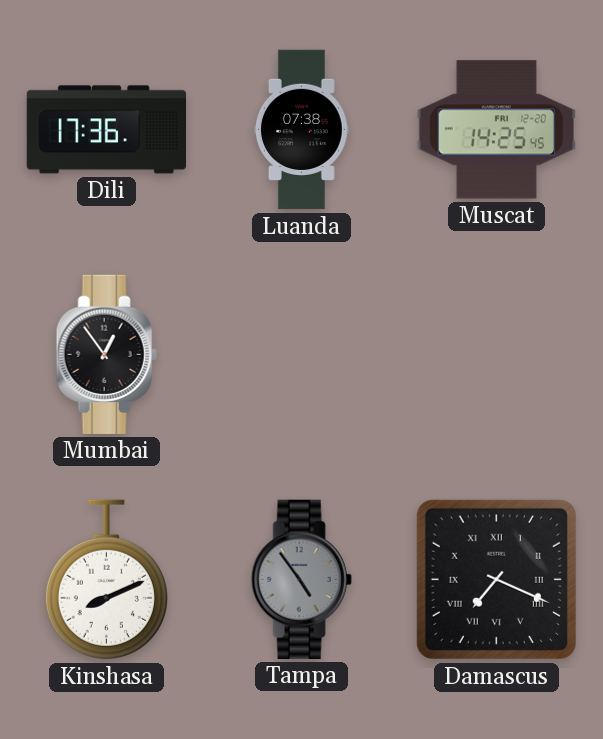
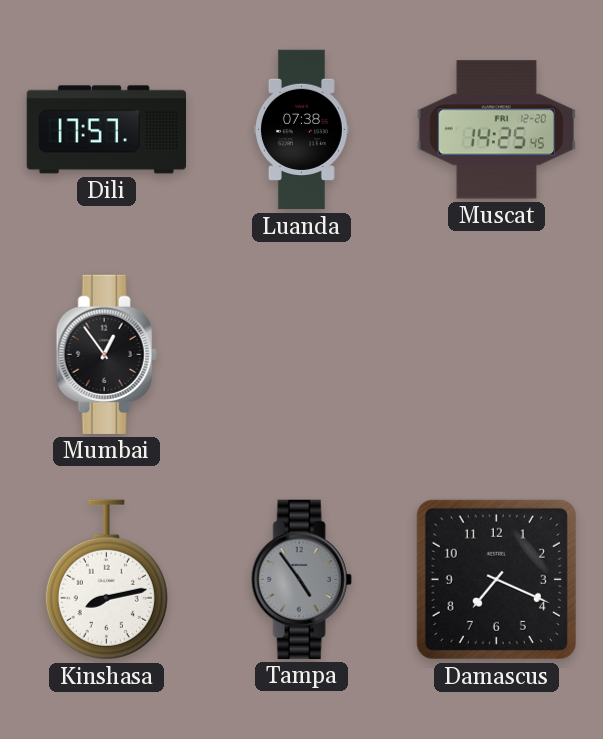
Dili: 17:36 -> 17:57 (106, 130)
Kinshasa: 8:11 -> 8:13 (106, 580)
Damascus numerals: Roman -> Arabic (496, 579)
